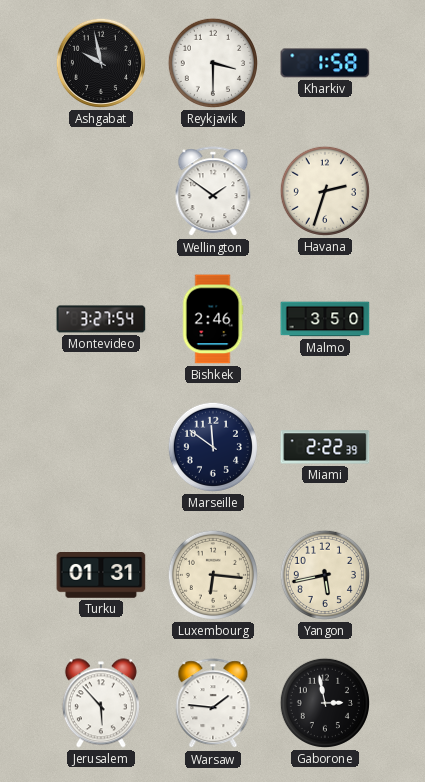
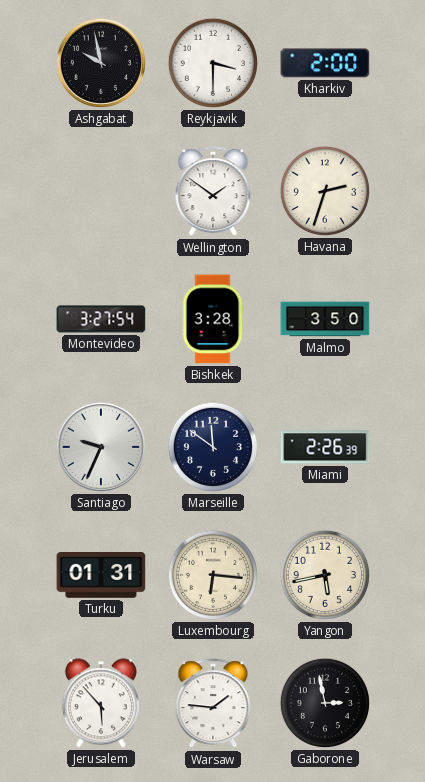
Kharkiv: 1:58 -> 2:00 (325, 63)
Bishkek: 2:46 -> 3:28 (213, 319)
Santiago: none -> 9:34 (101, 447)
Miami: 2:22 -> 2:26 (325, 447)
